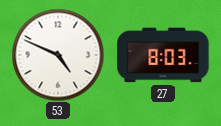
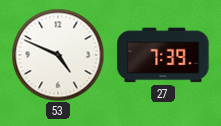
27: 8:03 -> 7:39 (163, 55)
